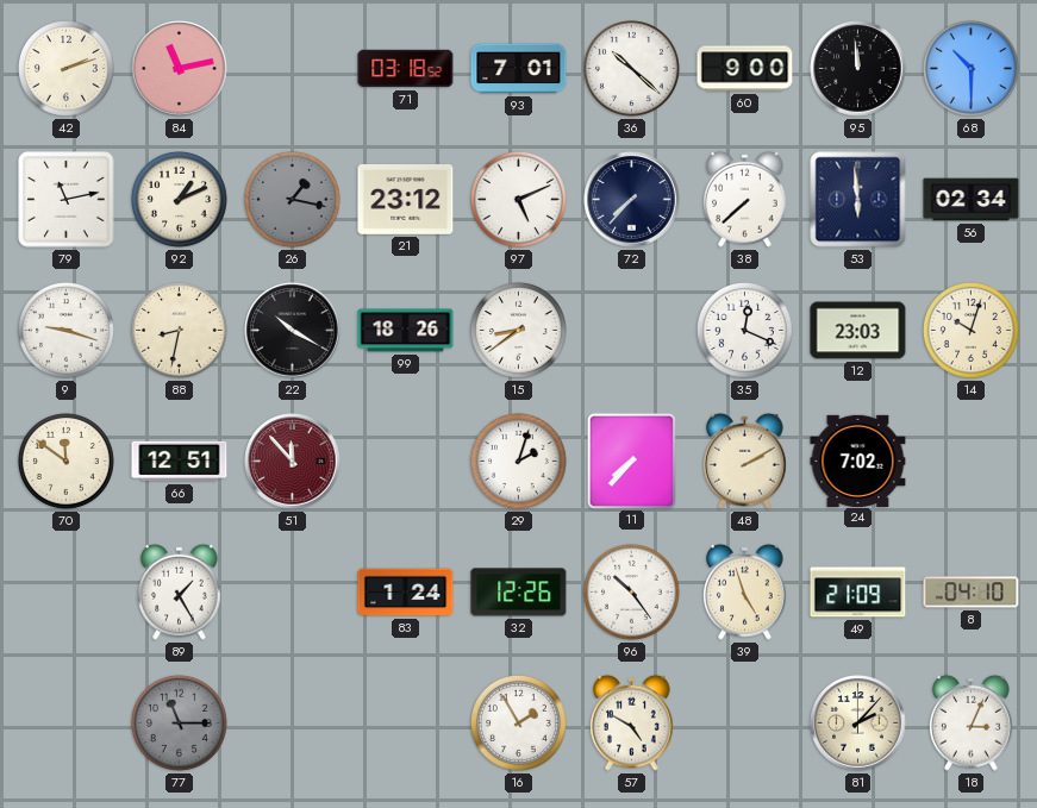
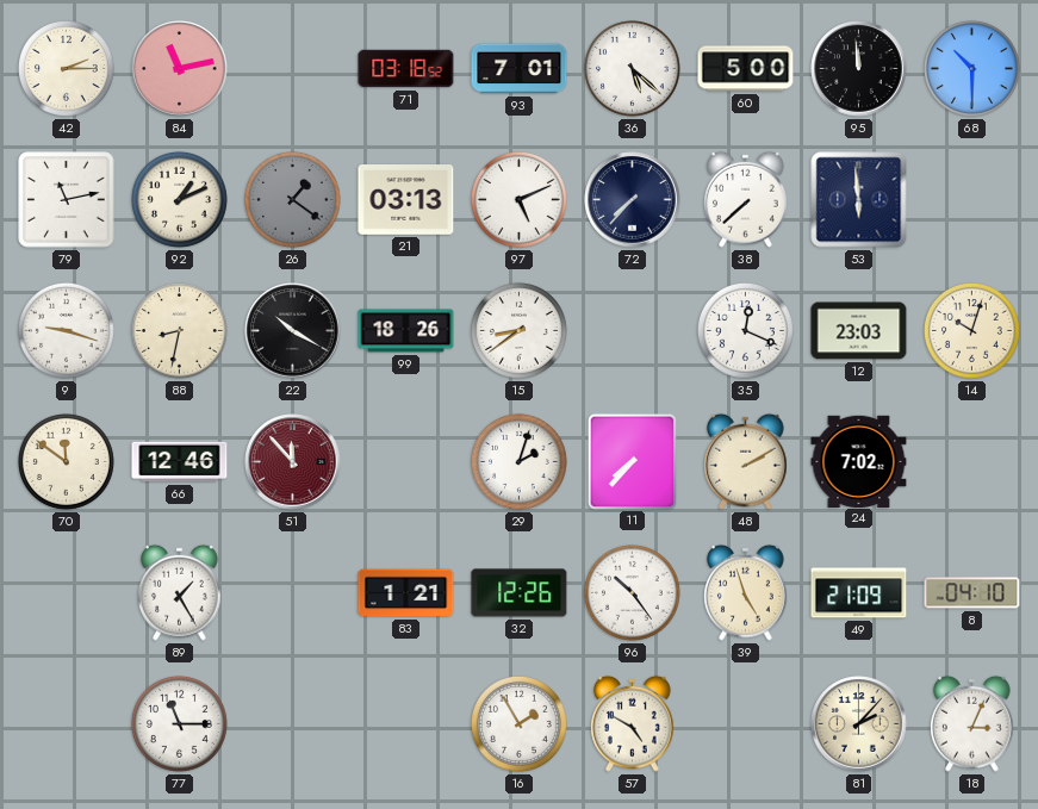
42: 2:12 -> 2:15 (66, 68)
36: 10:22 -> 5:22 (632, 68)
60: 9:00 -> 5:00 (746, 69)
26: 1:17 -> 1:21 (292, 199)
21: 23:12 -> 03:13 (406, 200)
56: 02:34 -> none (972, 200)
66: 12:51 -> 12:46 (180, 462)
83: 1:24 -> 1:21 (406, 593)
77 dial: grey -> white (179, 723)
